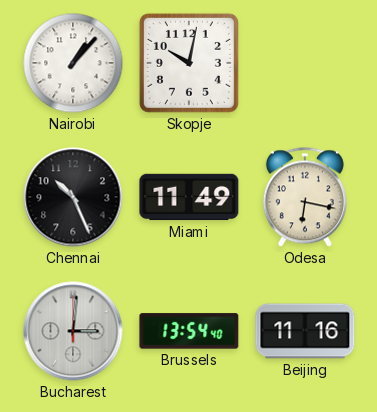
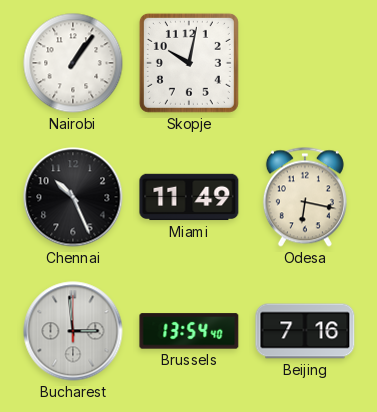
Nairobi: 1:07 -> 1:06 (73, 63)
Bucharest: 3:01 -> 2:59 (73, 331)
Beijing: 11:16 -> 7:16 (305, 331)
